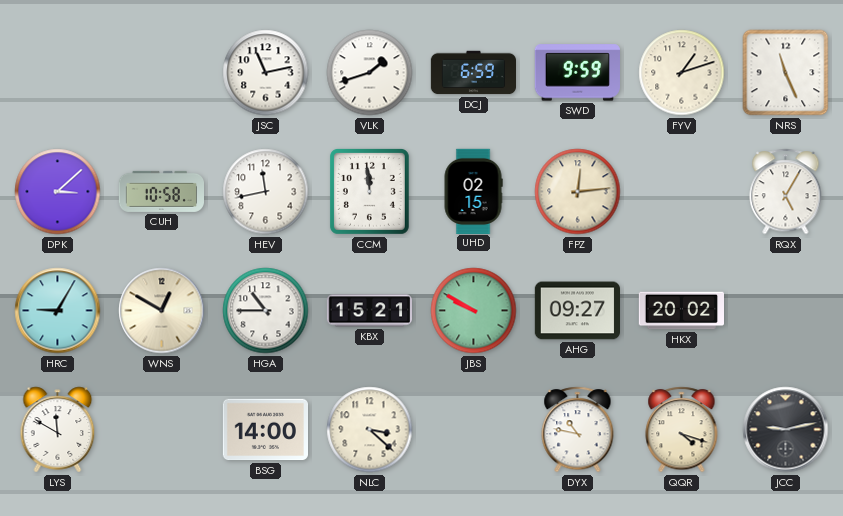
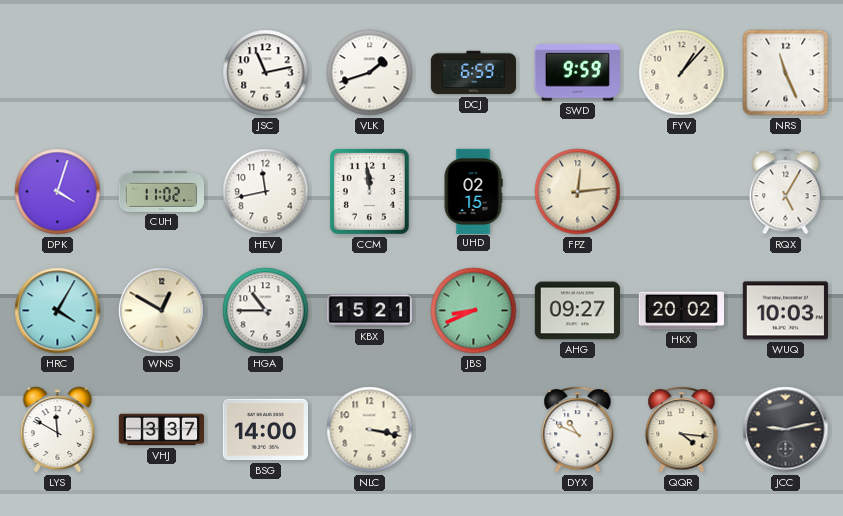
FYV: 1:12 -> 1:07 (682, 73)
DPK: 3:08 -> 4:03 (58, 192)
CUH: 10:58 -> 11:02 (161, 191)
HRC: 9:05 -> 4:05 (58, 311)
JBS: 9:50 -> 8:41 (474, 311)
WUQ: none -> 10:03 (785, 311)
VHJ: none -> 3:37 (162, 430)
NLC: 3:22 -> 3:17 (370, 430)
DYX: 10:47 -> 10:49 (578, 430)
QQR: 4:18 -> 4:16 (682, 430)
